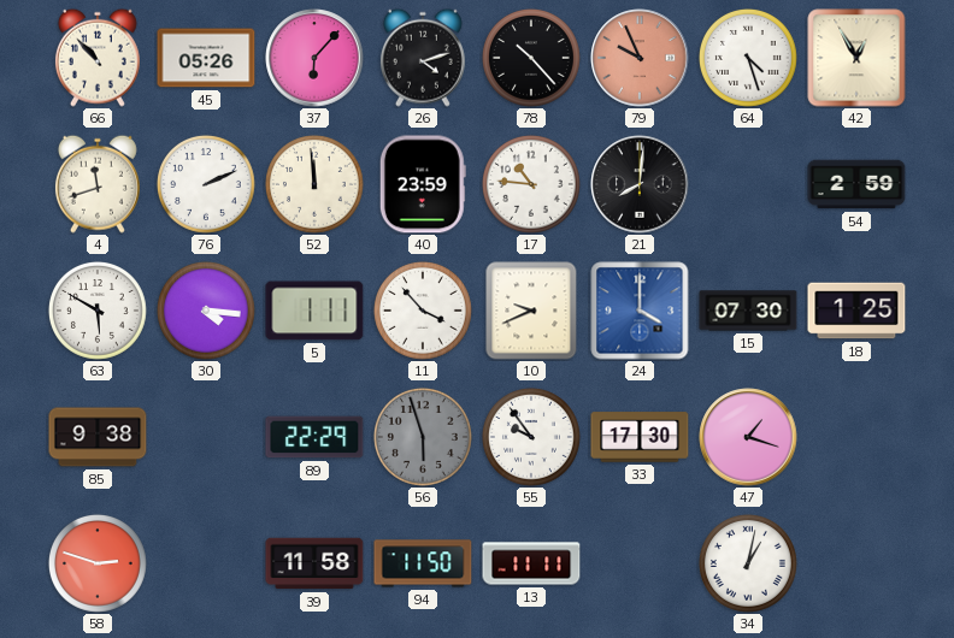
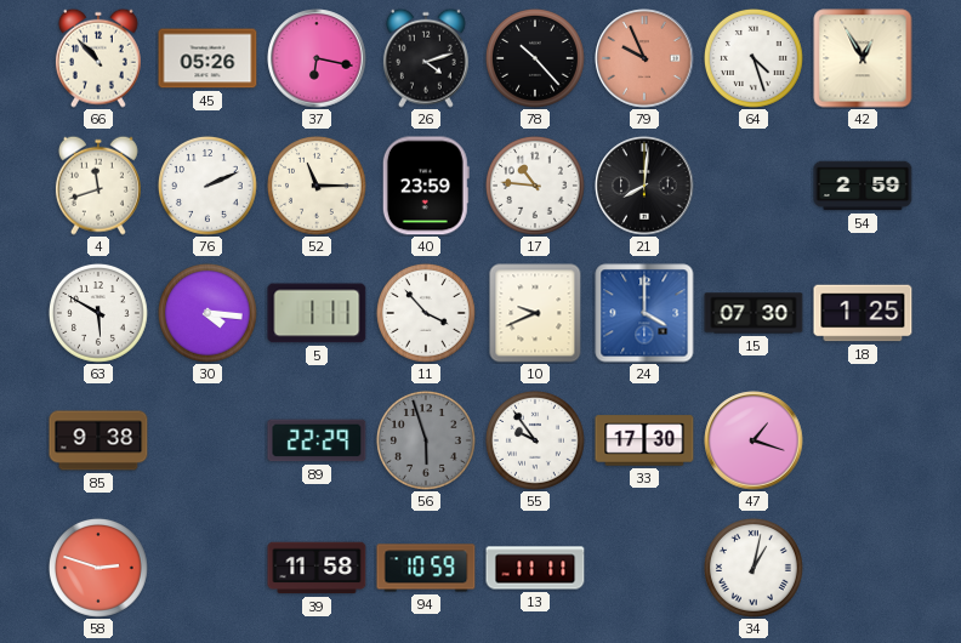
37: 6:07 -> 6:17 (317, 58)
52: 11:59 -> 11:15 (317, 186)
94: 11:50 -> 10:59 (426, 568)
